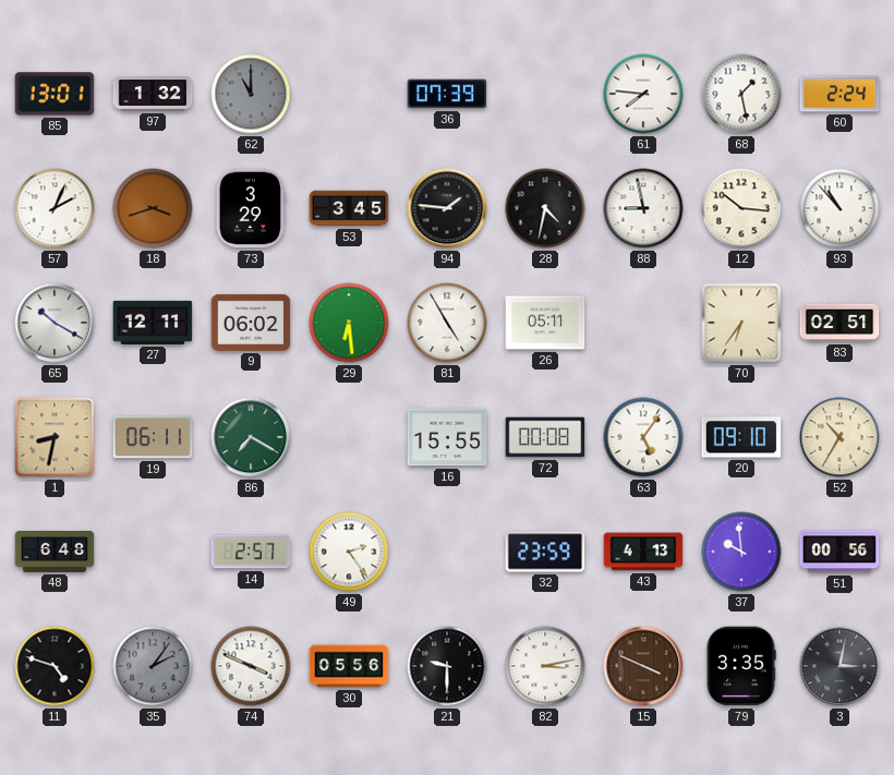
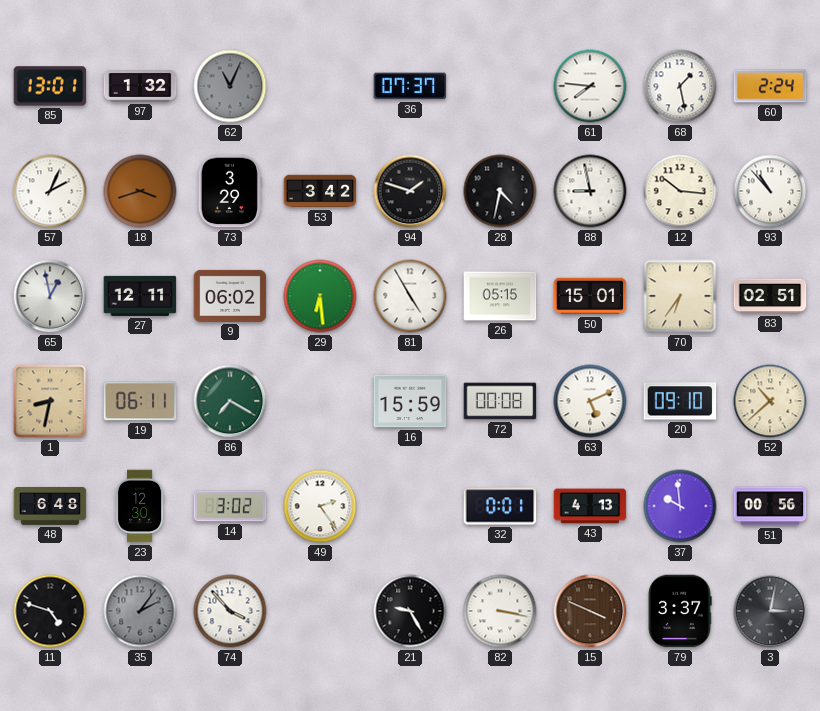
62: 11:00 -> 11:04 (230, 86)
36: 07:39 -> 07:37 (410, 86)
53: 3:45 -> 3:42 (320, 191)
94: 1:46 -> 1:48 (410, 191)
65: 10:20 -> 12:58 (50, 296)
26: 05:11 -> 05:15 (500, 296)
50: none -> 15:01 (590, 296)
16: 15:55 -> 15:59 (410, 401)
63: 5:06 -> 5:11 (590, 401)
52: 10:35 -> 10:38 (770, 401)
23: none -> 12:30 (140, 506)
14: 2:57 -> 3:02 (230, 506)
32: 23:59 -> 0:01 (500, 506)
74: 3:49 -> 3:53 (230, 611)
30: 05:56 -> none (349, 666)
21: 9:30 -> 9:25 (410, 611)
82: 3:13 -> 3:17 (500, 611)
79: 3:35 -> 3:37 (680, 611)
